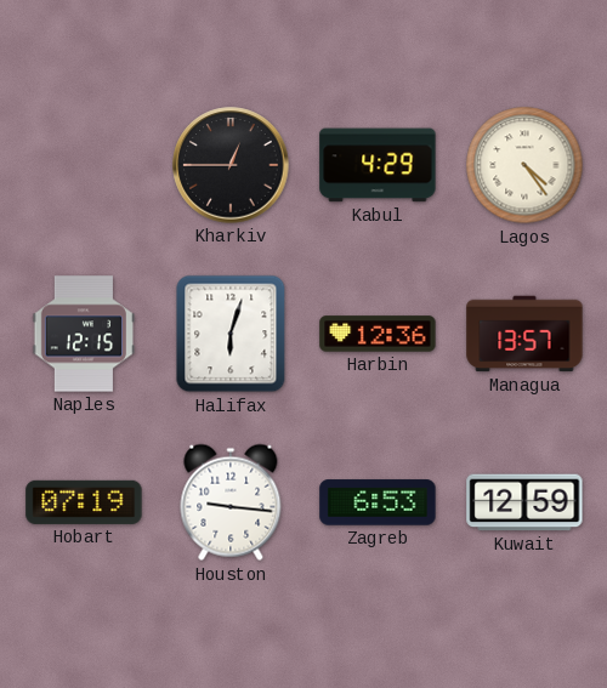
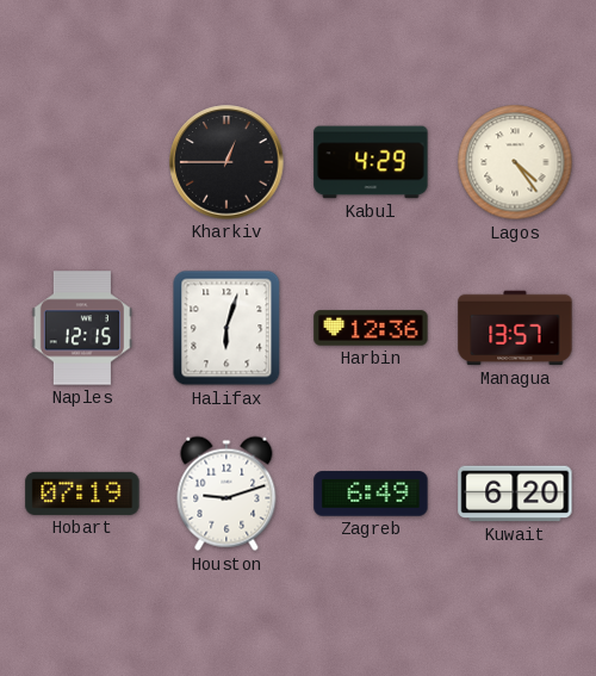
Houston: 9:16 -> 9:12 (226, 494)
Zagreb: 6:53 -> 6:49 (371, 494)
Kuwait: 12:59 -> 6:20 (515, 494)
